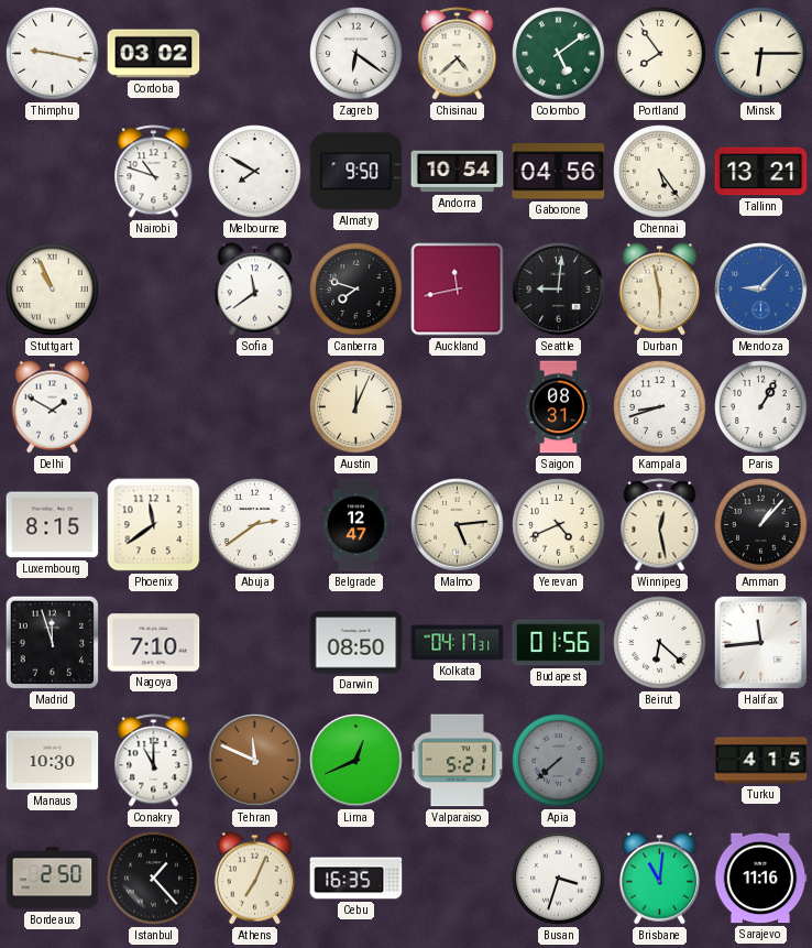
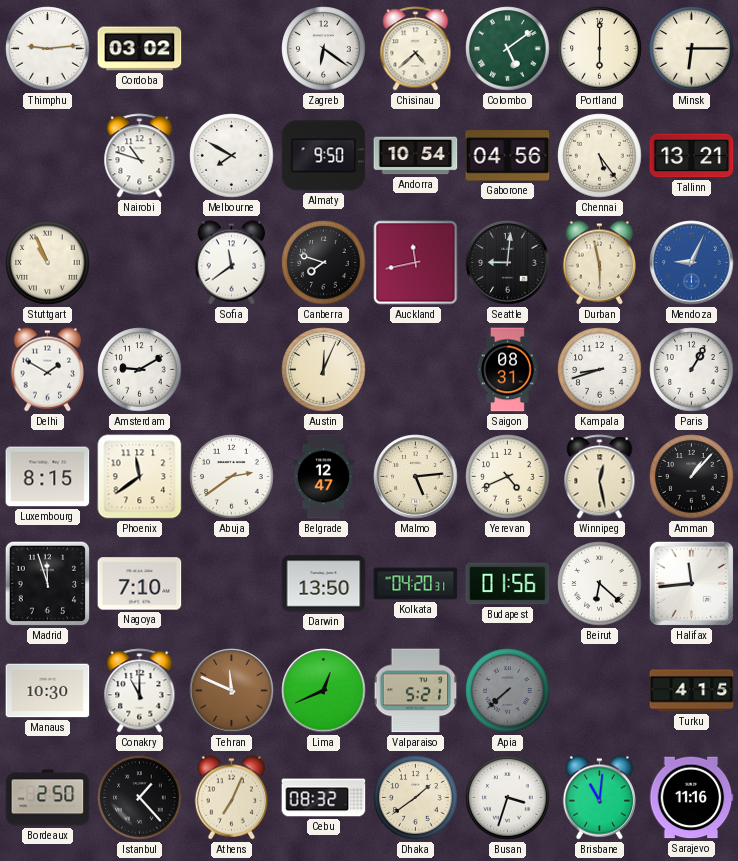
Thimphu: 9:17 -> 9:14 (48, 49)
Portland: 7:54 -> 6:00 (600, 49)
Mendoza: 9:07 -> 9:04 (692, 263)
Amsterdam: none -> 9:10 (140, 370)
Darwin: 08:50 -> 13:50 (324, 584)
Kolkata: 04:17 -> 04:20 (416, 584)
Cebu: 16:35 -> 08:32 (324, 798)
Dhaka: none -> 1:39 (416, 798)
